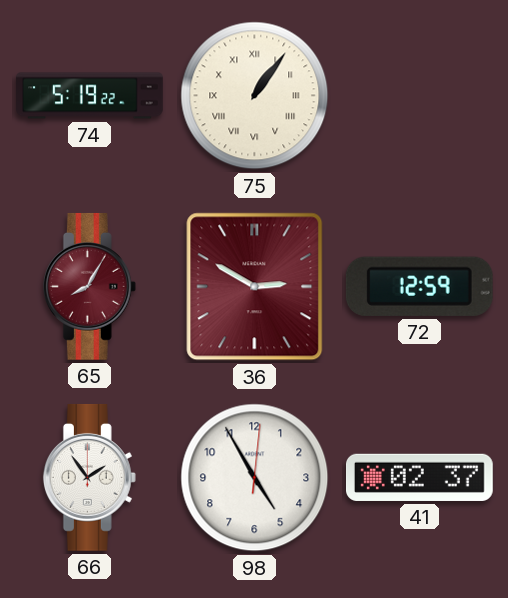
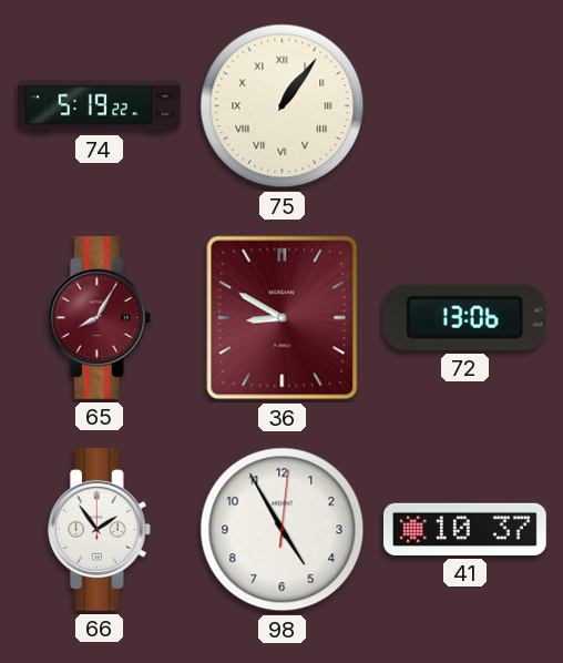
36: 2:50 -> 8:50 (283, 318)
72: 12:59 -> 13:06 (464, 317)
41: 02:37 -> 10:37 (465, 529)
